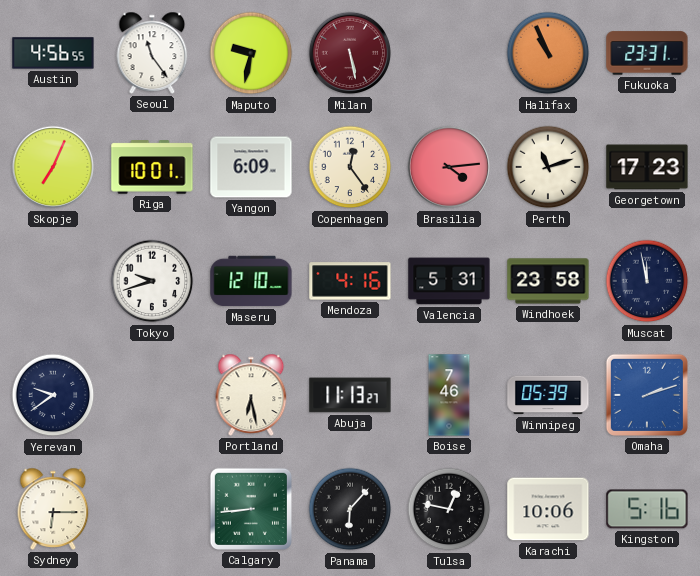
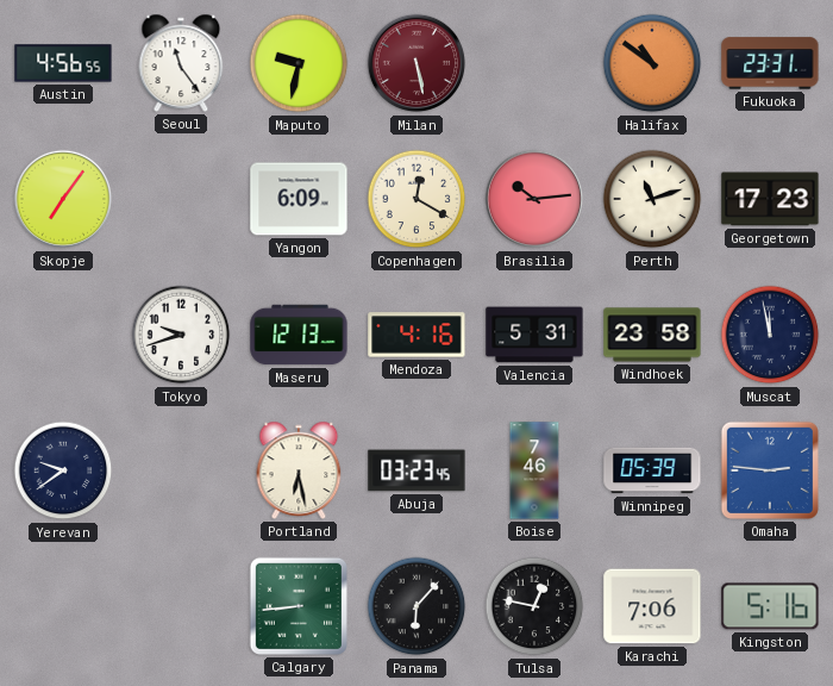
Halifax: 10:56 -> 10:51 (652, 63)
Skopje: 7:04 -> 7:06 (63, 199)
Riga: 10:01 -> none (152, 167)
Copenhagen: 12:24 -> 12:20 (416, 199)
Brasilia: 4:14 -> 10:14 (534, 199)
Maseru: 12:10 -> 12:13 (299, 335)
Abuja: 11:13 -> 03:23 (416, 470)
Omaha: 2:12 -> 2:46 (770, 470)
Sydney: 6:15 -> none (53, 509)
Karachi: 10:06 -> 7:06 (652, 606)
